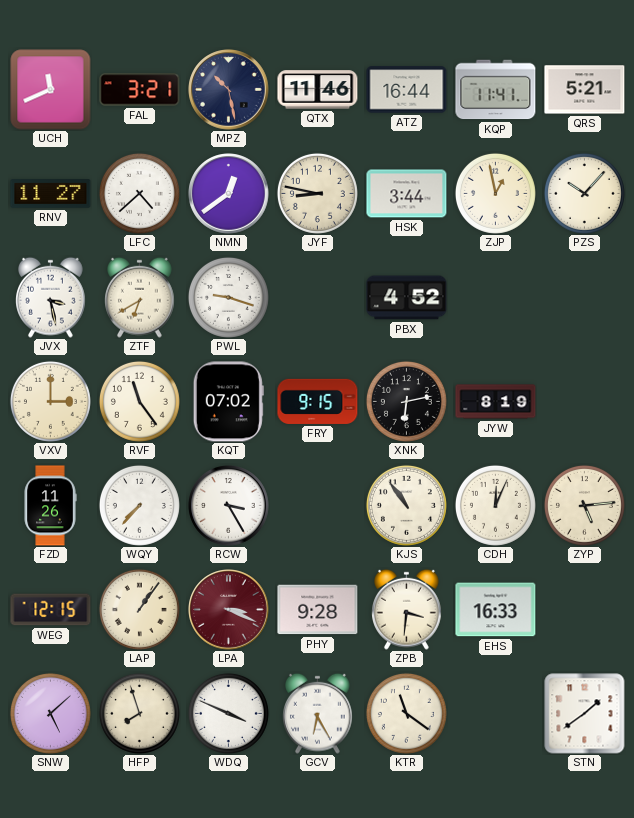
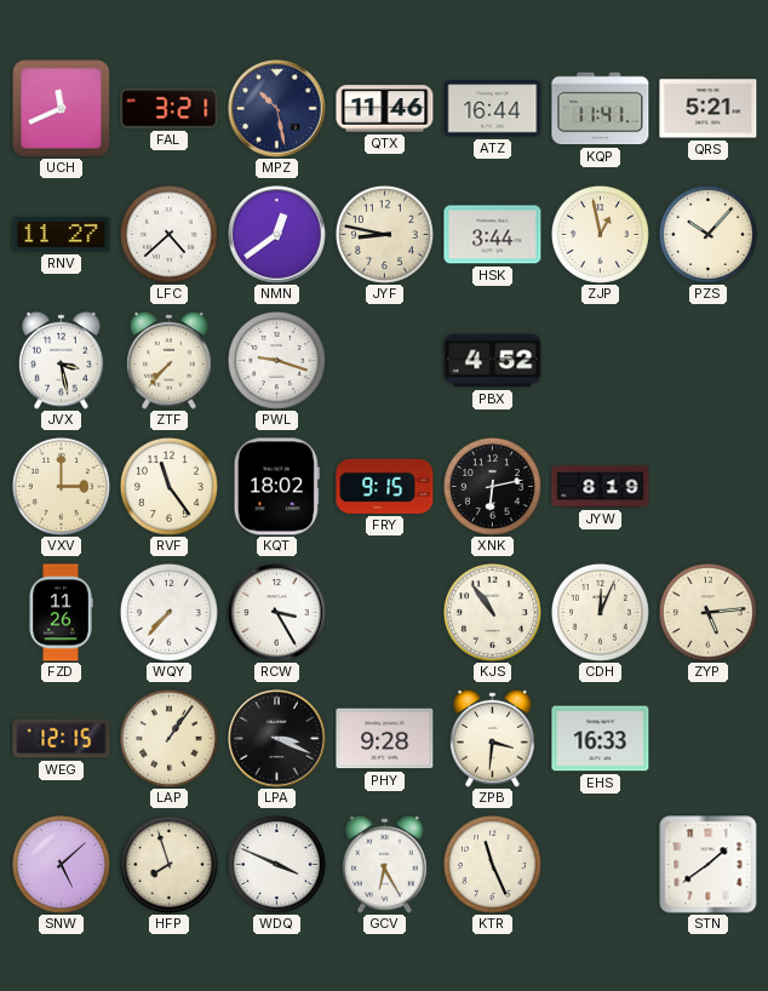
ZTF: 6:40 -> 7:37 (170, 360)
KQT: 07:02 -> 18:02 (276, 487)
LPA dial: burgundy -> black (277, 739)
KTR: 11:21 -> 11:26 (492, 864)
